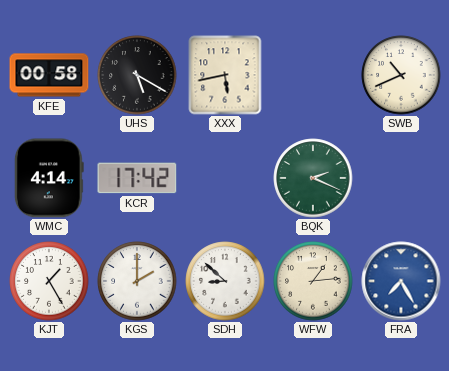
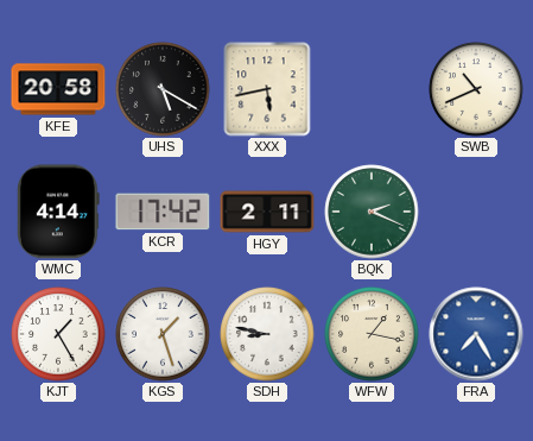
KFE: 00:58 -> 20:58 (58, 89)
HGY: none -> 2:11 (267, 212)
KGS: 2:00 -> 1:27 (163, 334)
SDH: 8:52 -> 8:47 (267, 334)
WFW: 1:14 -> 1:17 (372, 334)
